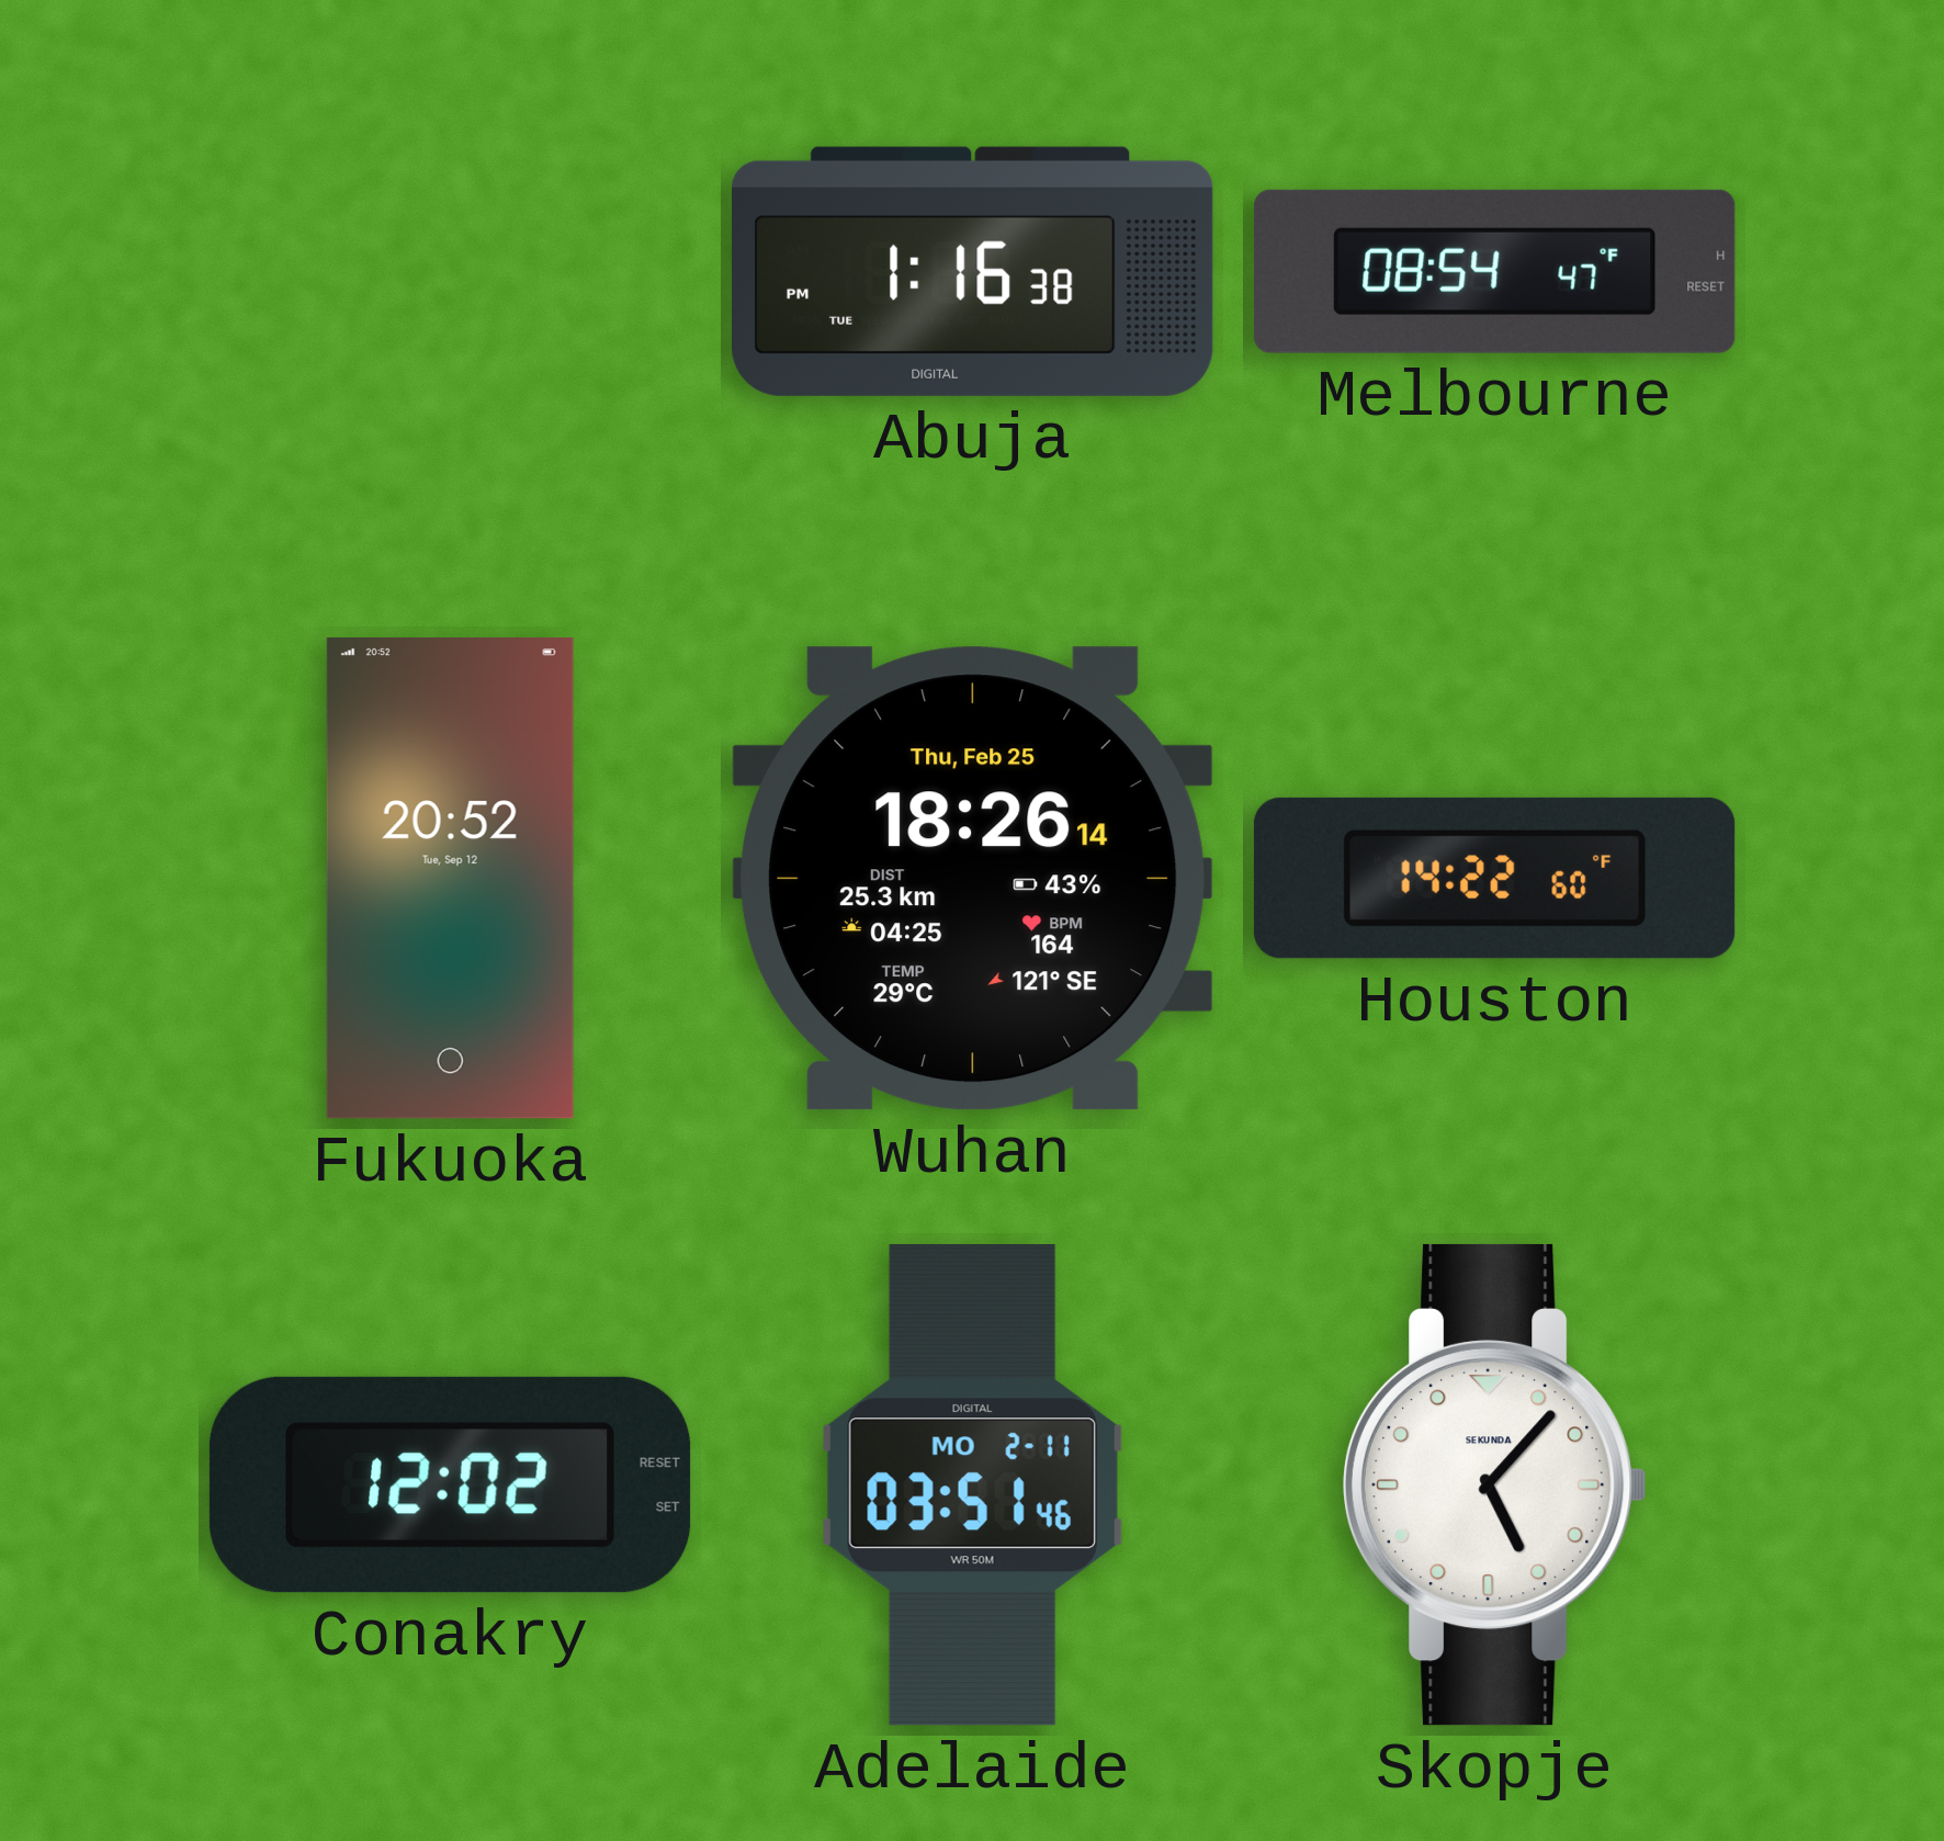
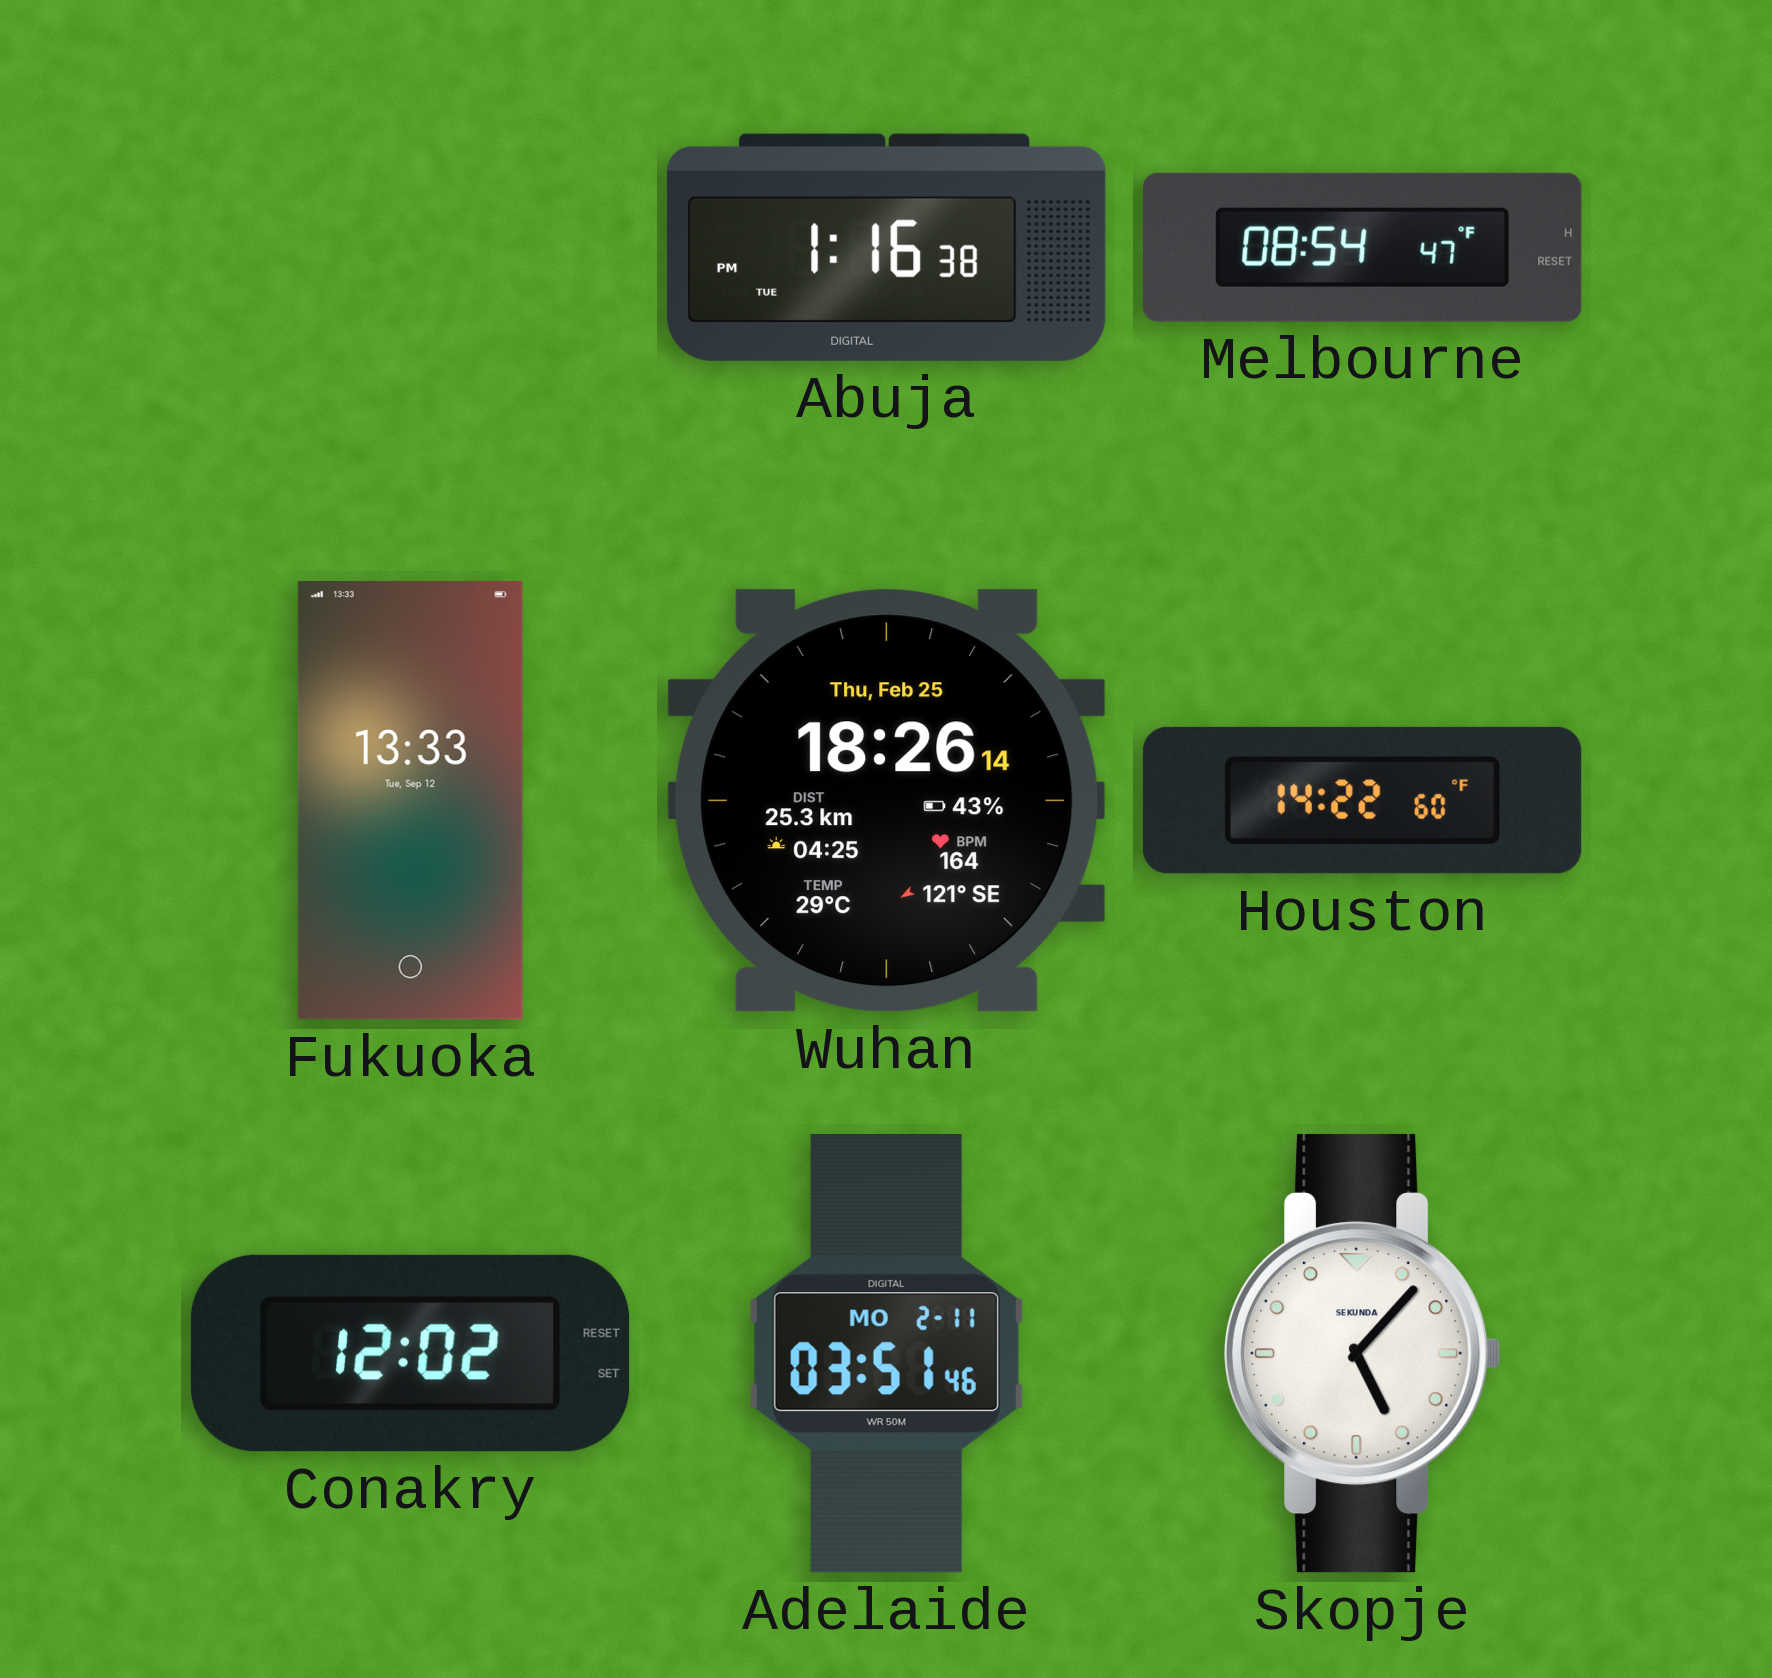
Fukuoka: 20:52 -> 13:33 (410, 801)
